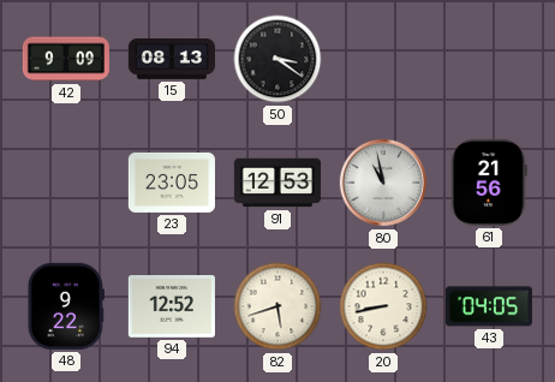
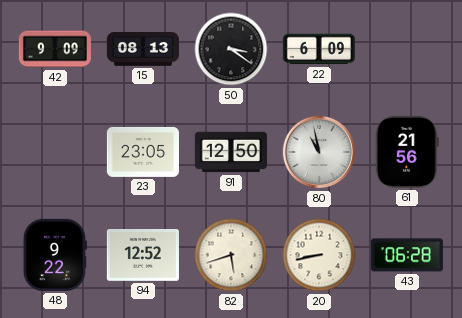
22: none -> 6:09 (319, 49)
91: 12:53 -> 12:50 (231, 152)
43: 04:05 -> 06:28 (407, 255)
